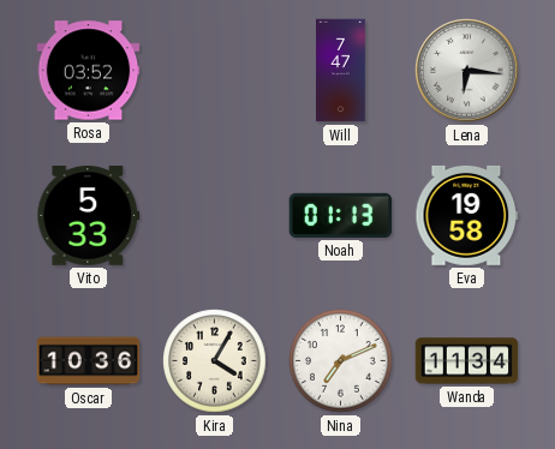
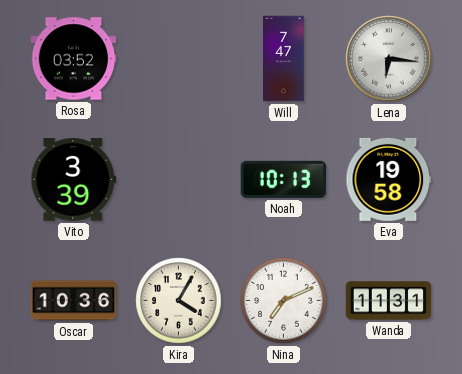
Vito: 5:33 -> 3:39 (74, 180)
Noah: 01:13 -> 10:13 (284, 179)
Wanda: 11:34 -> 11:31 (389, 301)
